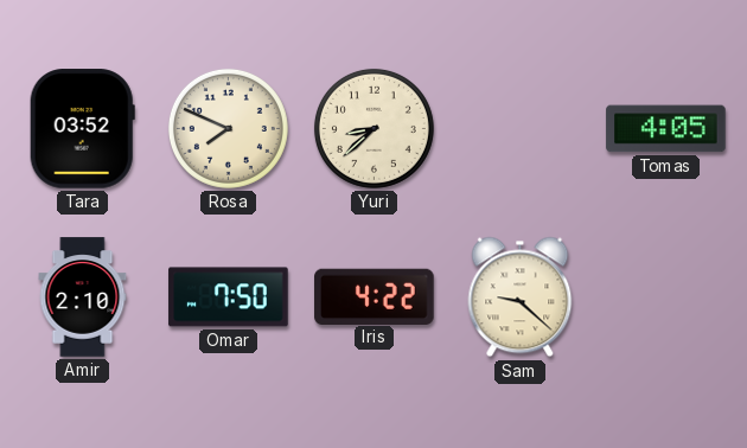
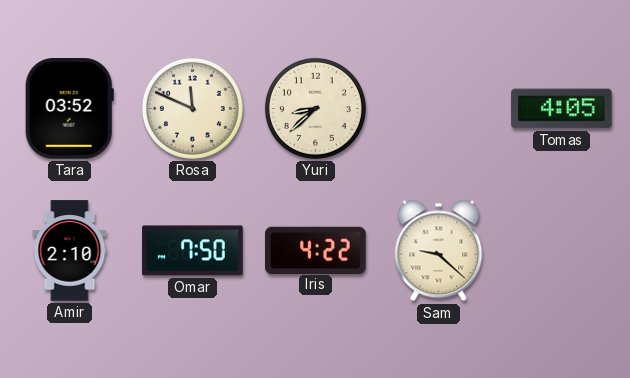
Rosa: 7:49 -> 11:49 (192, 108)
